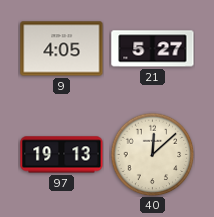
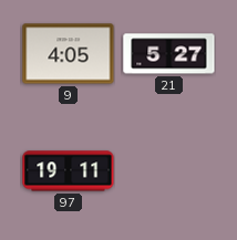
97: 19:13 -> 19:11 (69, 171)
40: 12:08 -> none (152, 154)
